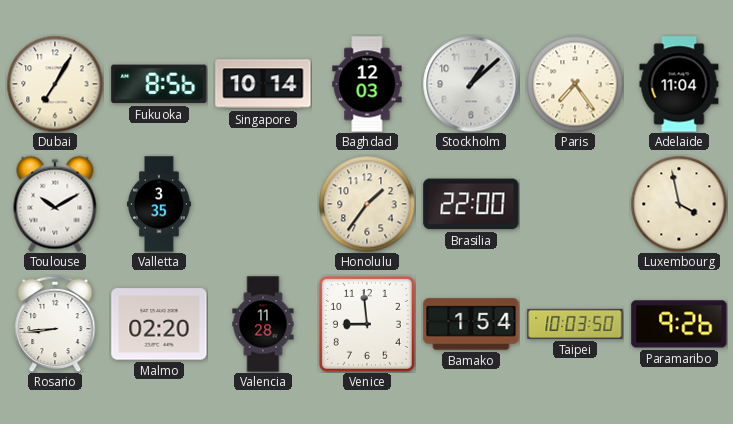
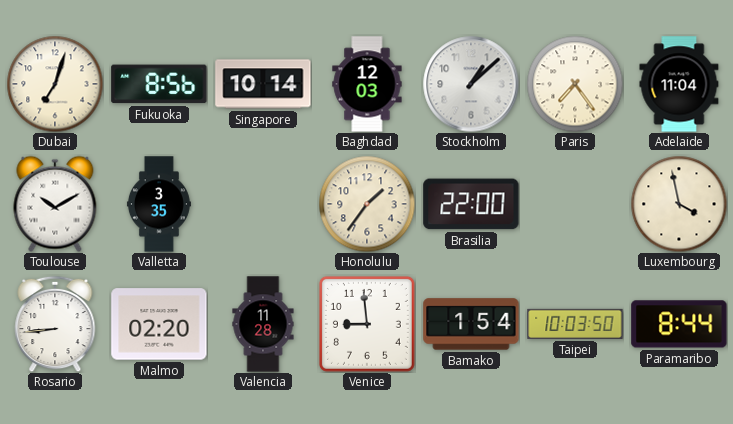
Dubai: 7:05 -> 7:03 (55, 84)
Paramaribo: 9:26 -> 8:44 (679, 324)
